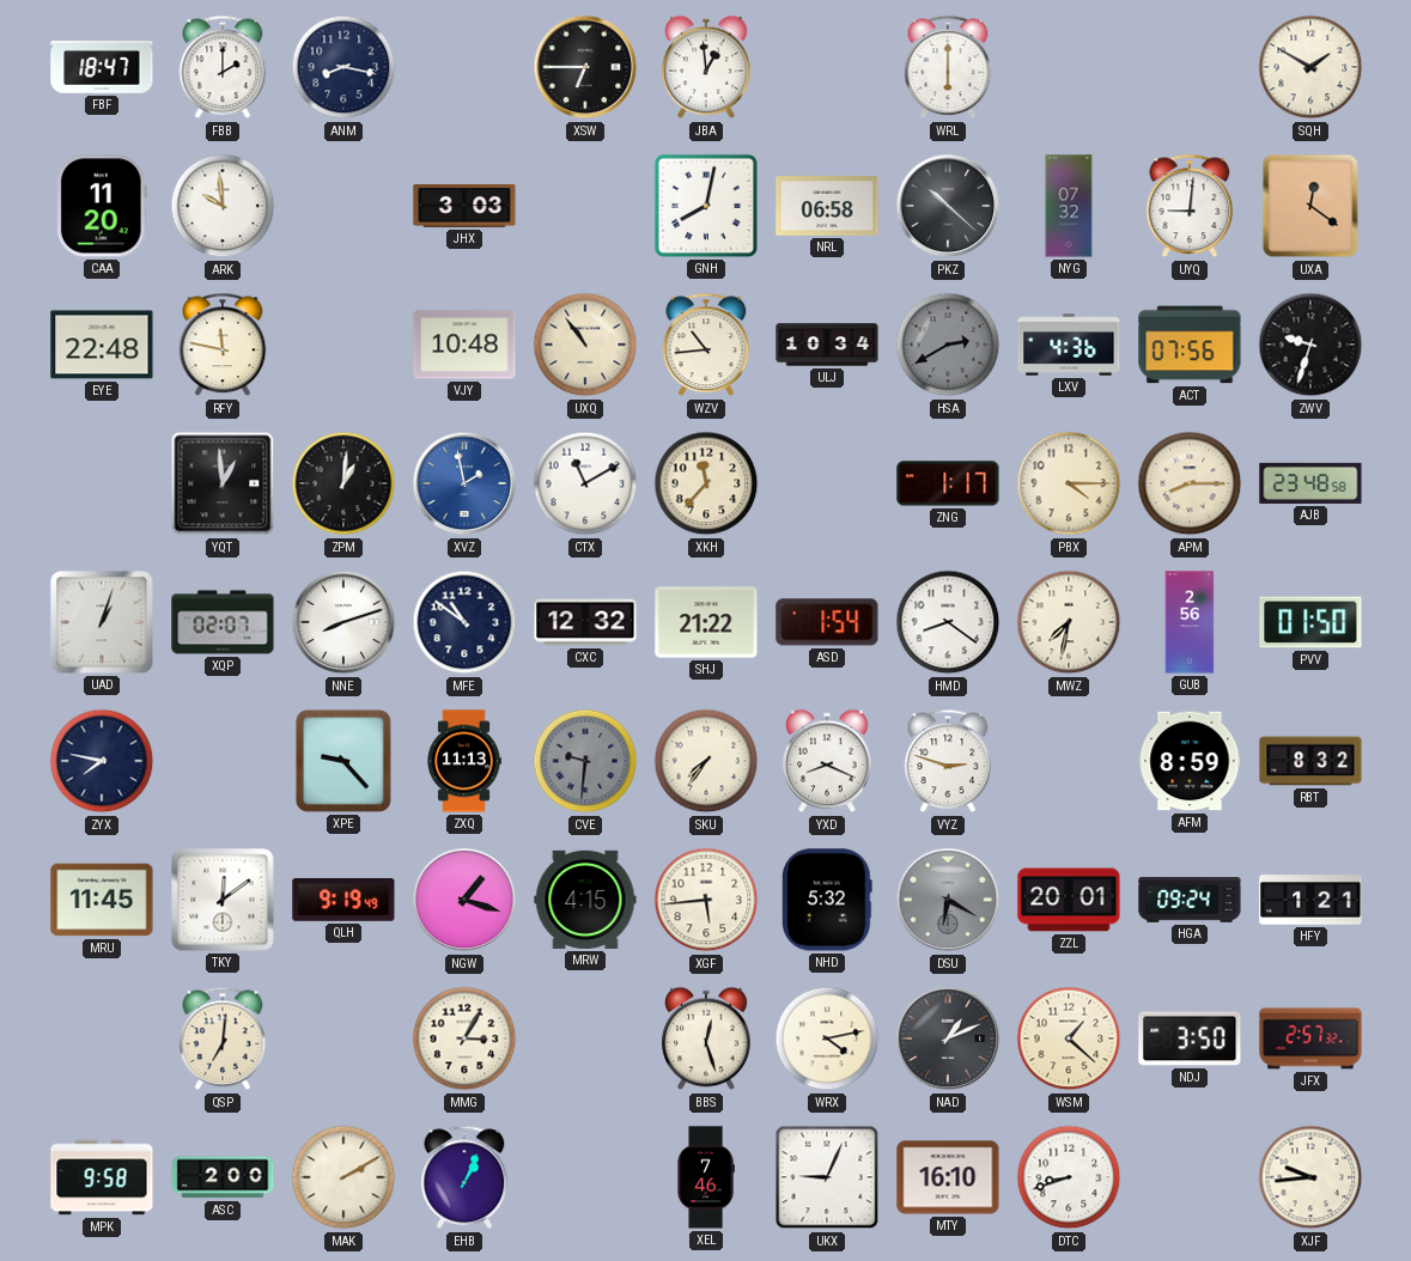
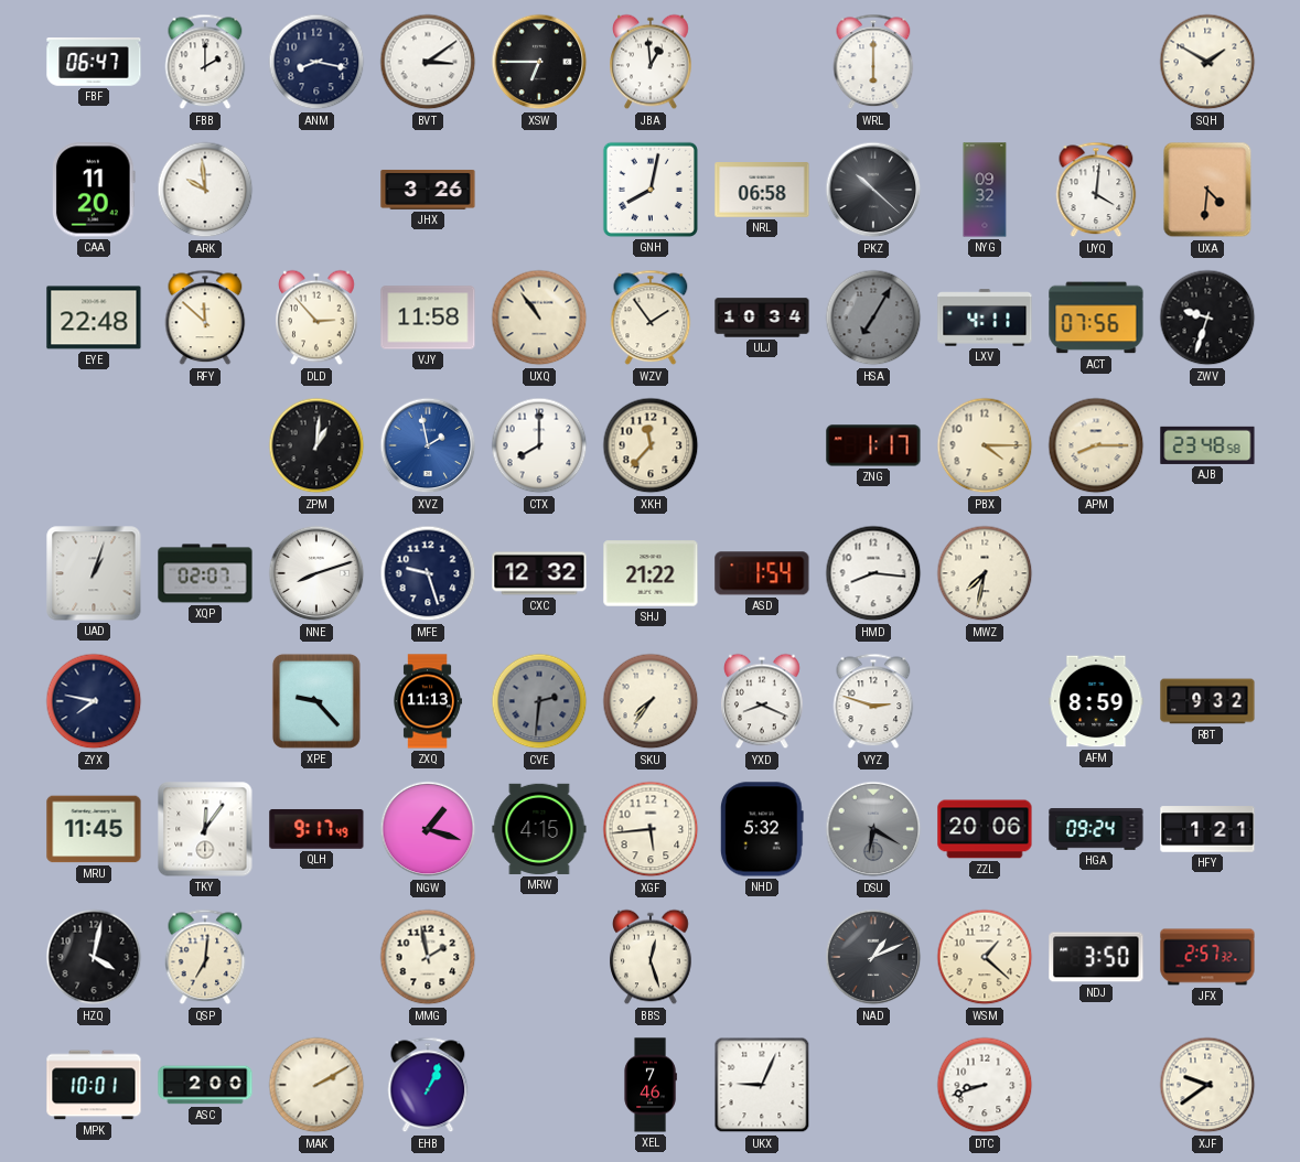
FBF: 18:47 -> 06:47 (94, 62)
BVT: none -> 3:09 (428, 62)
JHX: 3:03 -> 3:26 (428, 190)
NYG: 07:32 -> 09:32 (985, 190)
UYQ: 9:01 -> 4:01 (1096, 190)
UXA: 12:21 -> 4:31 (1207, 190)
RFY: 11:47 -> 11:52 (205, 318)
DLD: none -> 2:53 (316, 318)
VJY: 10:48 -> 11:58 (428, 318)
WZV: 10:44 -> 1:54 (651, 318)
HSA: 2:40 -> 7:05 (873, 318)
LXV: 4:36 -> 4:11 (985, 318)
YQT: 12:59 -> none (223, 483)
CTX: 11:10 -> 8:00 (539, 445)
MFE: 10:51 -> 9:27 (428, 573)
HMD: 8:21 -> 8:16 (873, 573)
GUB: 2:56 -> none (1190, 622)
PVV: 01:50 -> none (1310, 622)
CVE: 9:31 -> 2:31 (539, 701)
RBT: 8:32 -> 9:32 (1207, 701)
TKY: 12:09 -> 12:06 (205, 829)
QLH: 9:19 -> 9:17 (316, 829)
ZZL: 20:01 -> 20:06 (985, 829)
HZQ: none -> 4:02 (94, 957)
MMG: 3:05 -> 1:58 (428, 957)
WRX: 4:13 -> none (827, 1038)
MPK: 9:58 -> 10:01 (94, 1085)
MTY: 16:10 -> none (948, 1177)
XJF: 9:44 -> 9:39 (1207, 1085)
